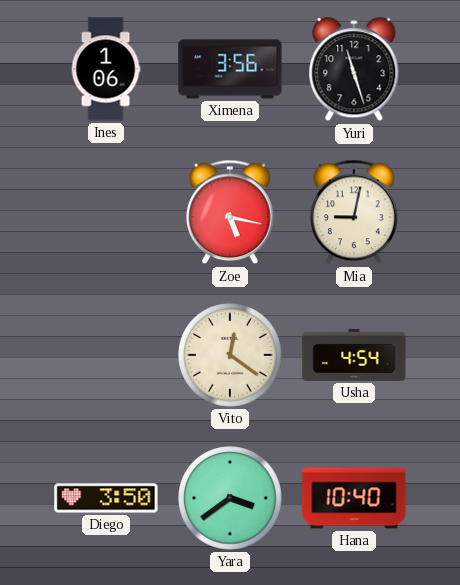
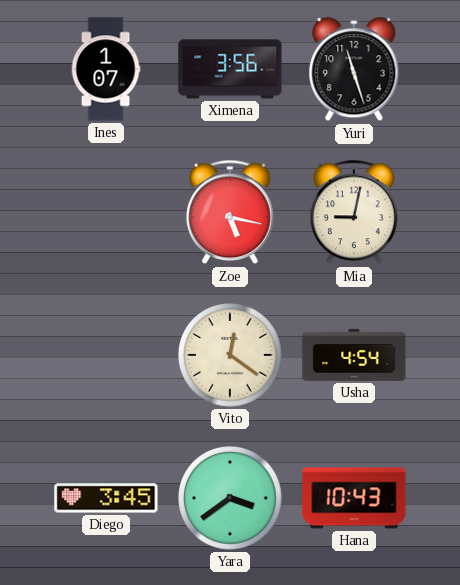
Ines: 1:06 -> 1:07 (106, 69)
Diego: 3:50 -> 3:45 (106, 498)
Hana: 10:40 -> 10:43 (354, 498)
